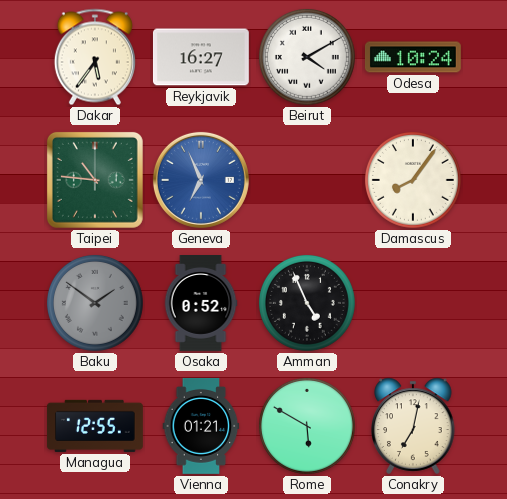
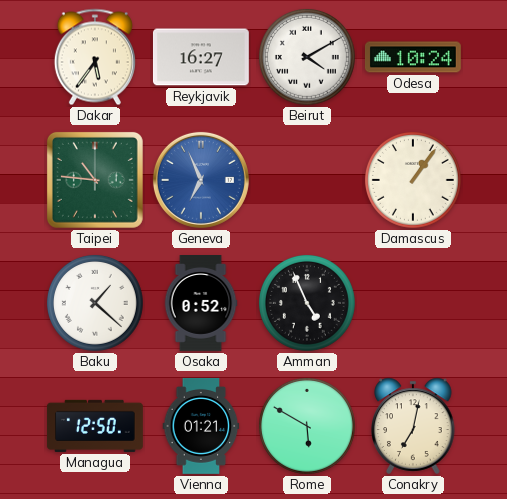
Damascus: 8:06 -> 1:06 (413, 180)
Baku: 1:51 -> 1:22 (95, 303)
Baku dial: grey -> white (95, 303)
Managua: 12:55 -> 12:50 (95, 426)
